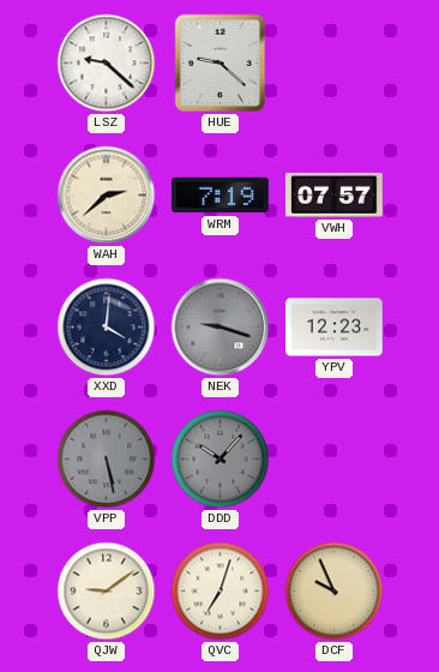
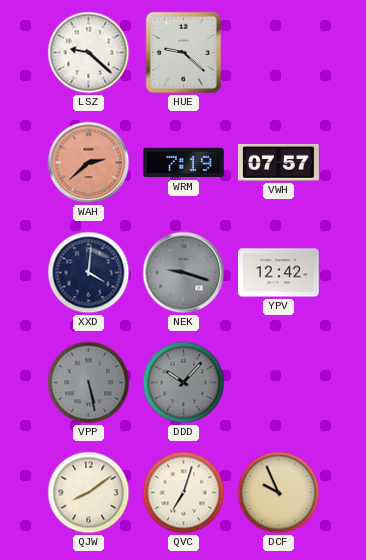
WAH dial: cream -> salmon (89, 163)
YPV: 12:23 -> 12:42 (279, 273)
QJW: 9:09 -> 8:09 (89, 493)
